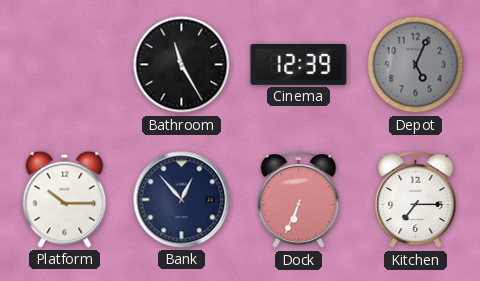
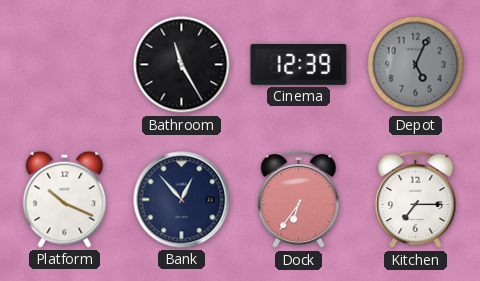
Platform: 10:15 -> 10:19 (65, 199)
Dock: 6:34 -> 6:36 (299, 200)
